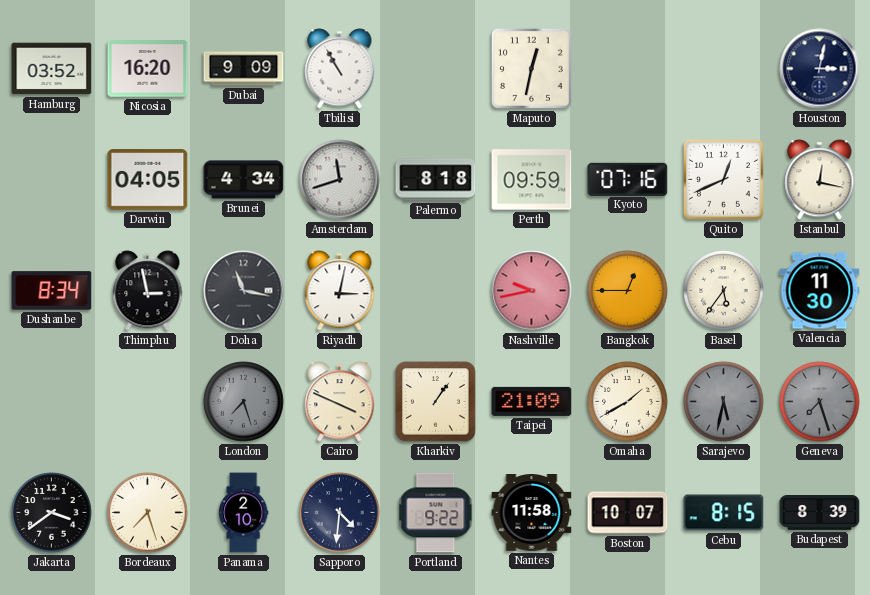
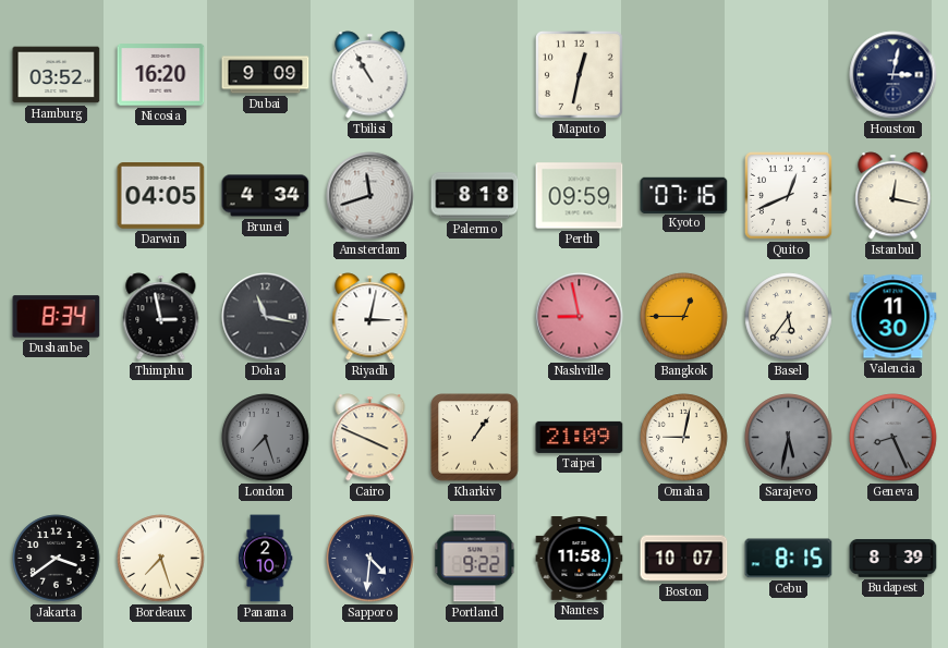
Nashville: 9:43 -> 8:58 (580, 317)
Omaha: 1:40 -> 9:02 (684, 438)
Geneva: 7:27 -> 8:26 (894, 438)
